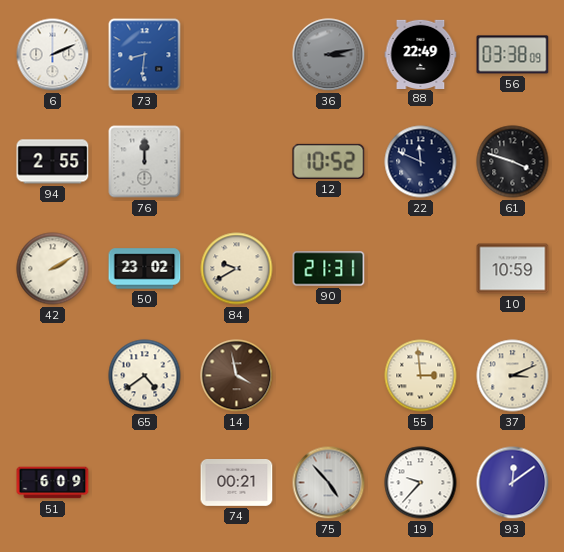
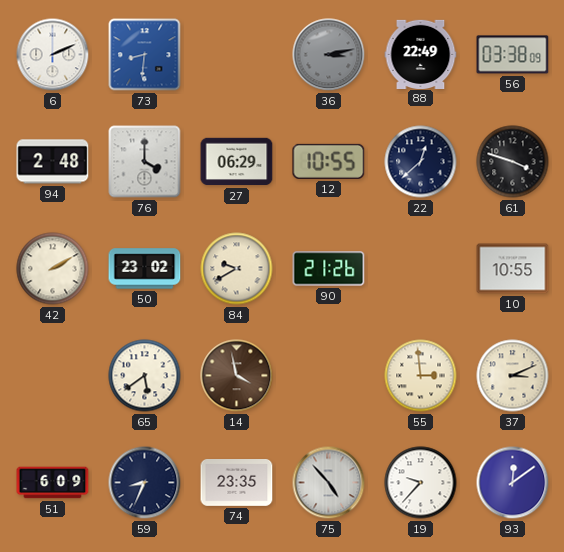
94: 2:55 -> 2:48 (53, 162)
76: 12:00 -> 4:00 (145, 162)
27: none -> 06:29 (237, 162)
12: 10:52 -> 10:55 (329, 161)
22: 11:49 -> 12:38 (421, 162)
90: 21:31 -> 21:26 (329, 269)
10: 10:59 -> 10:55 (513, 269)
65: 4:39 -> 5:39 (145, 376)
59: none -> 8:34 (145, 483)
74: 00:21 -> 23:35 (237, 483)
